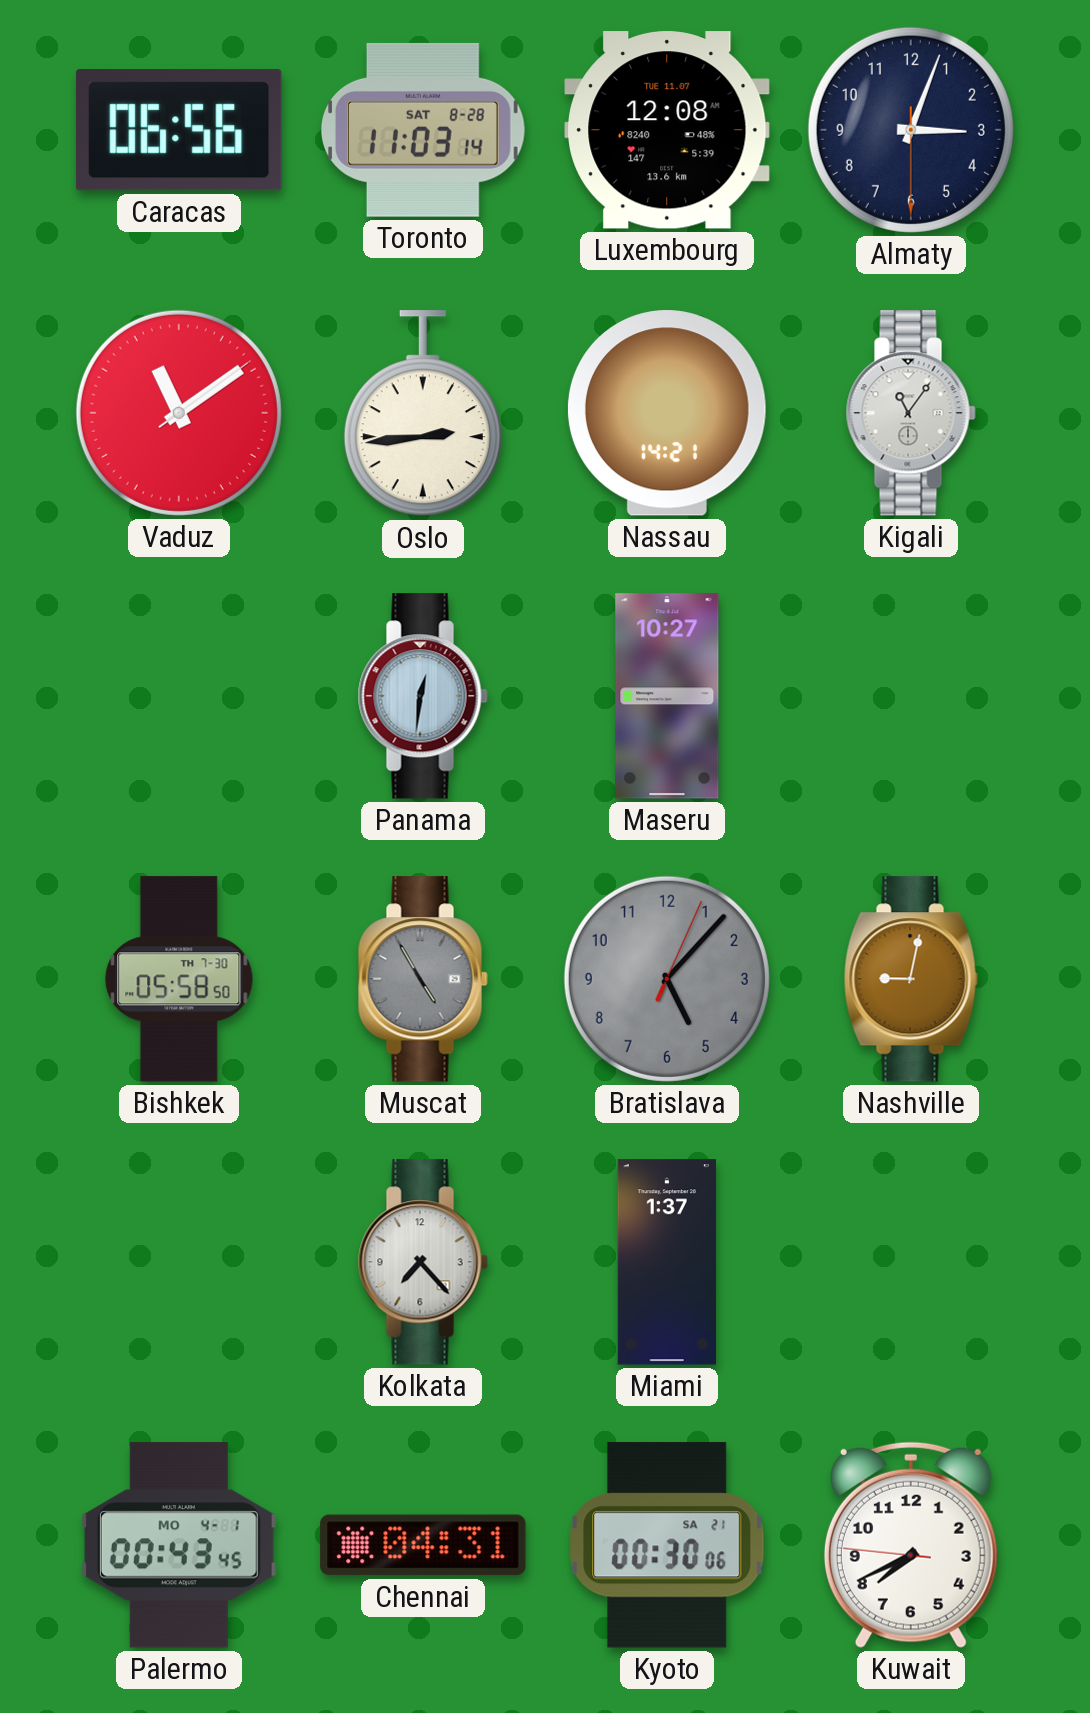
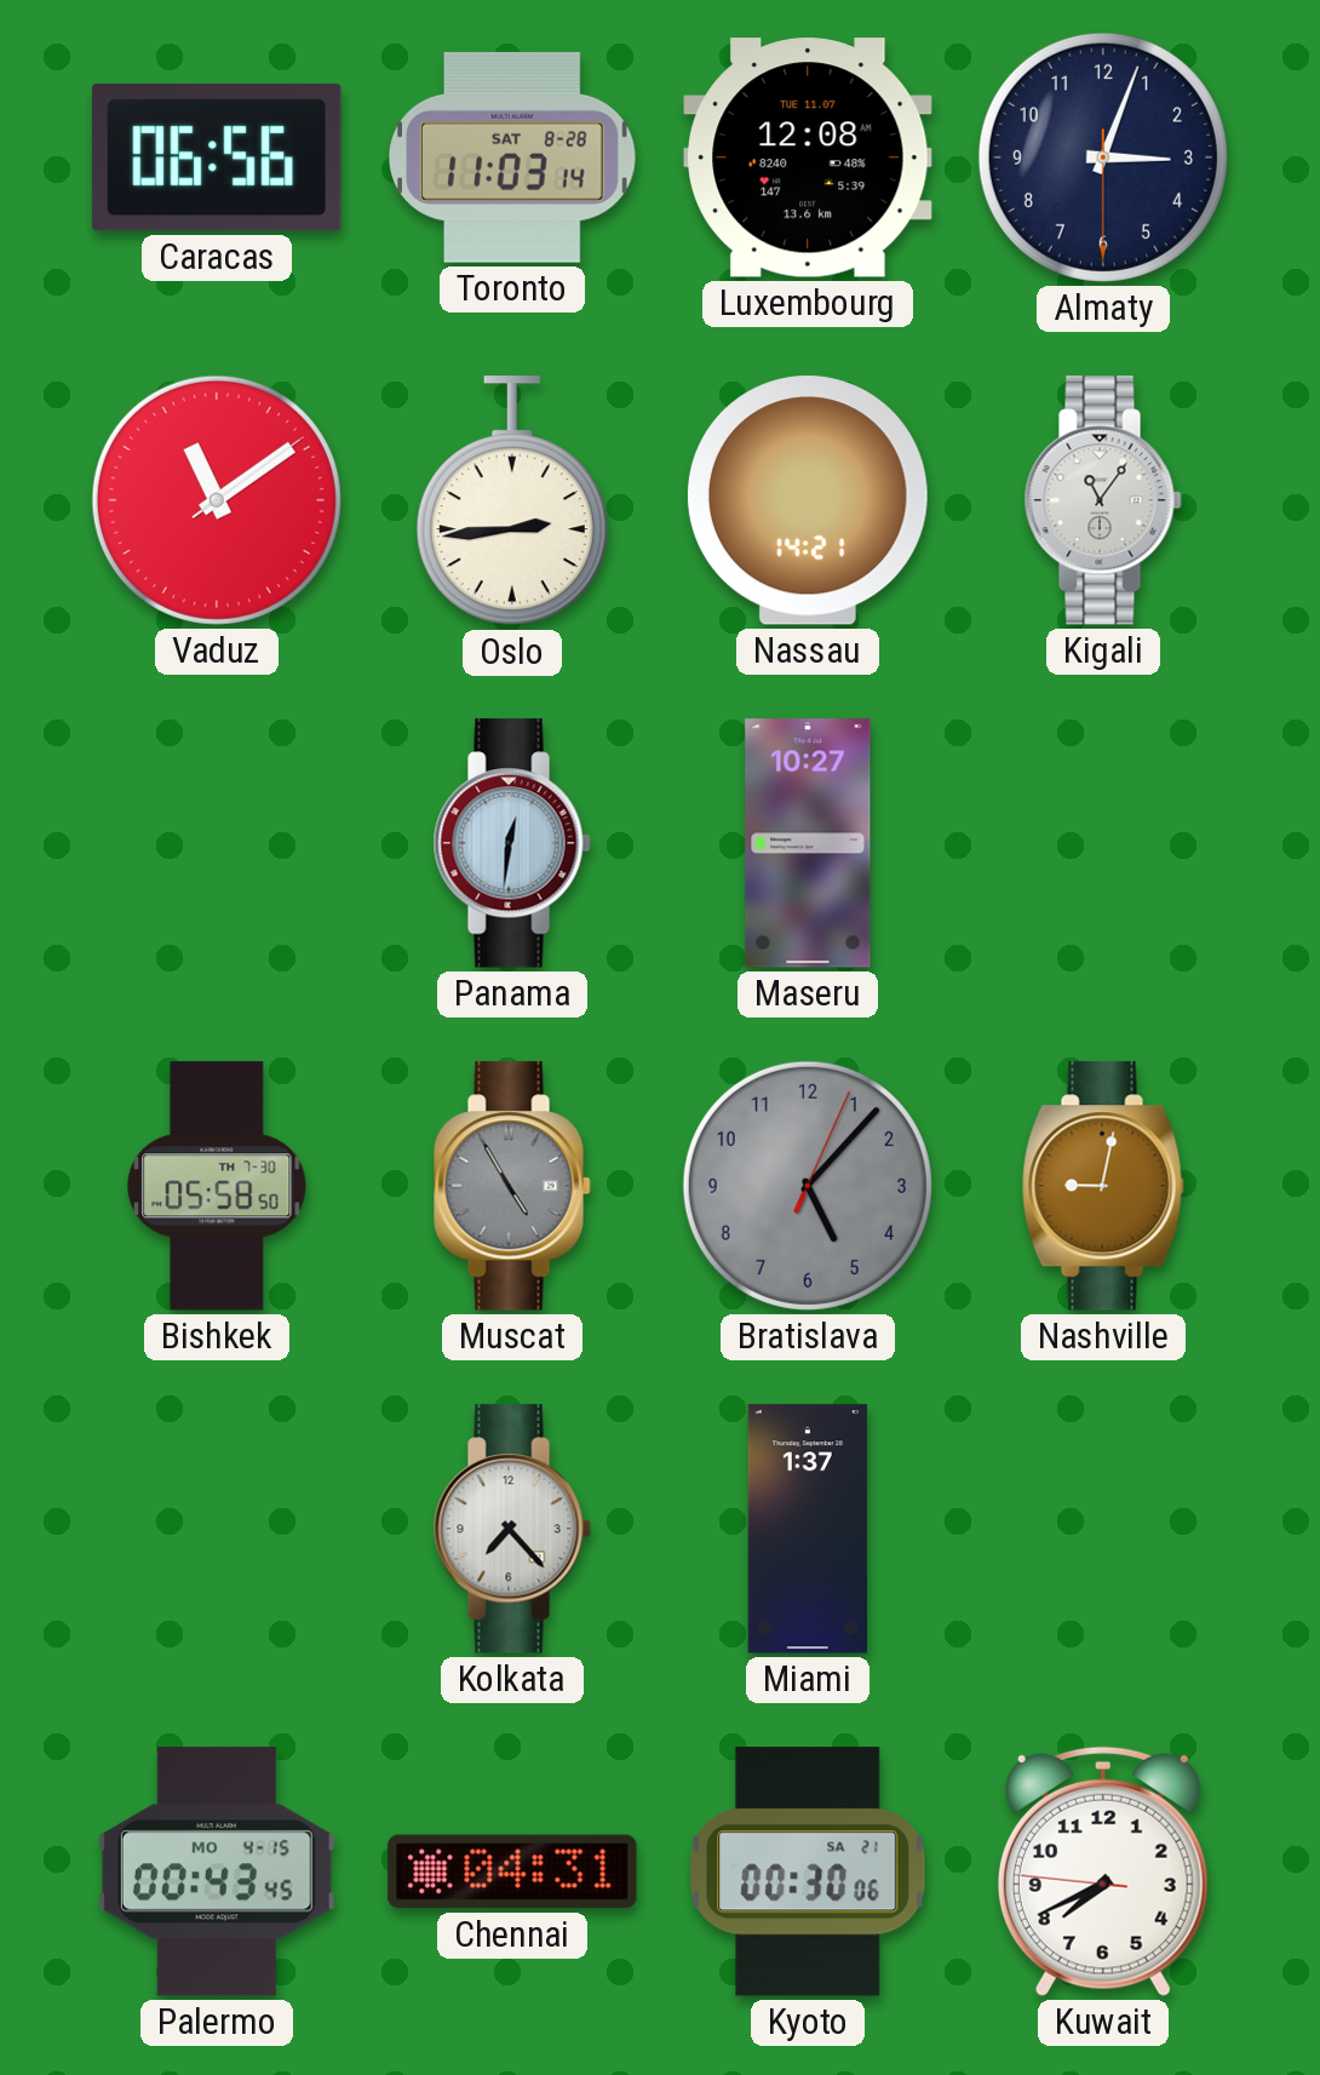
Palermo date: MO 4-1 -> MO 4-15 (217, 1871)
